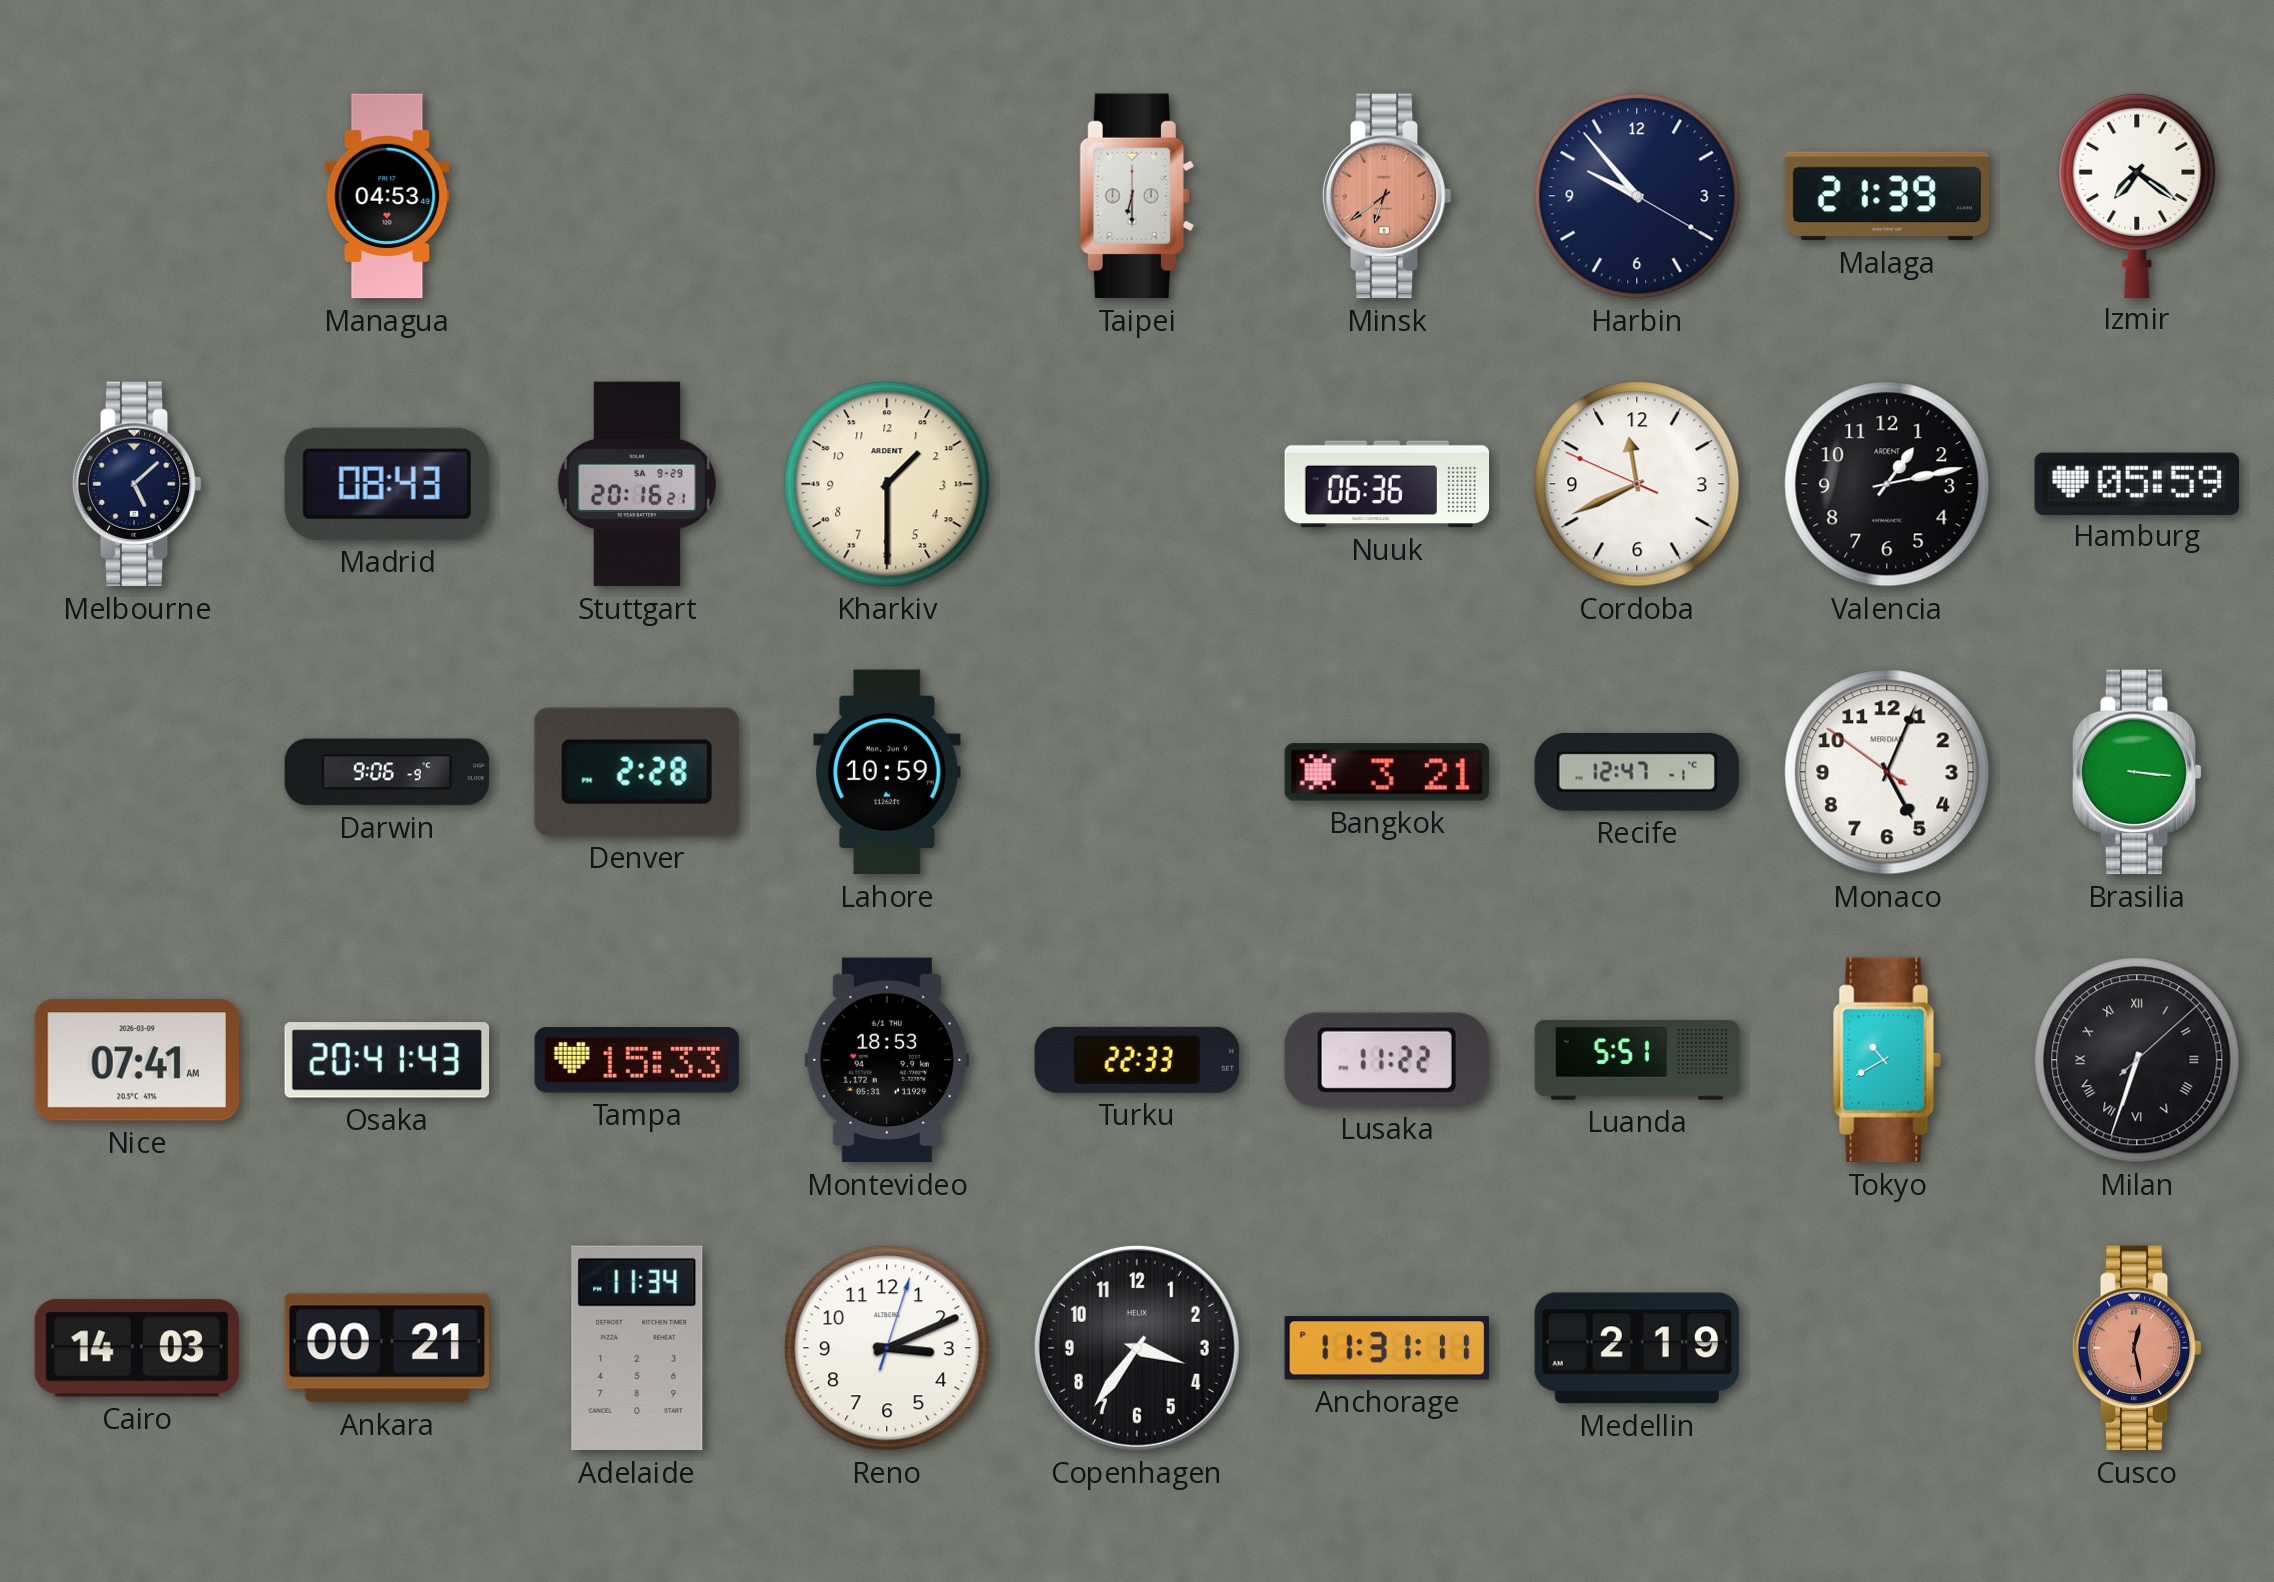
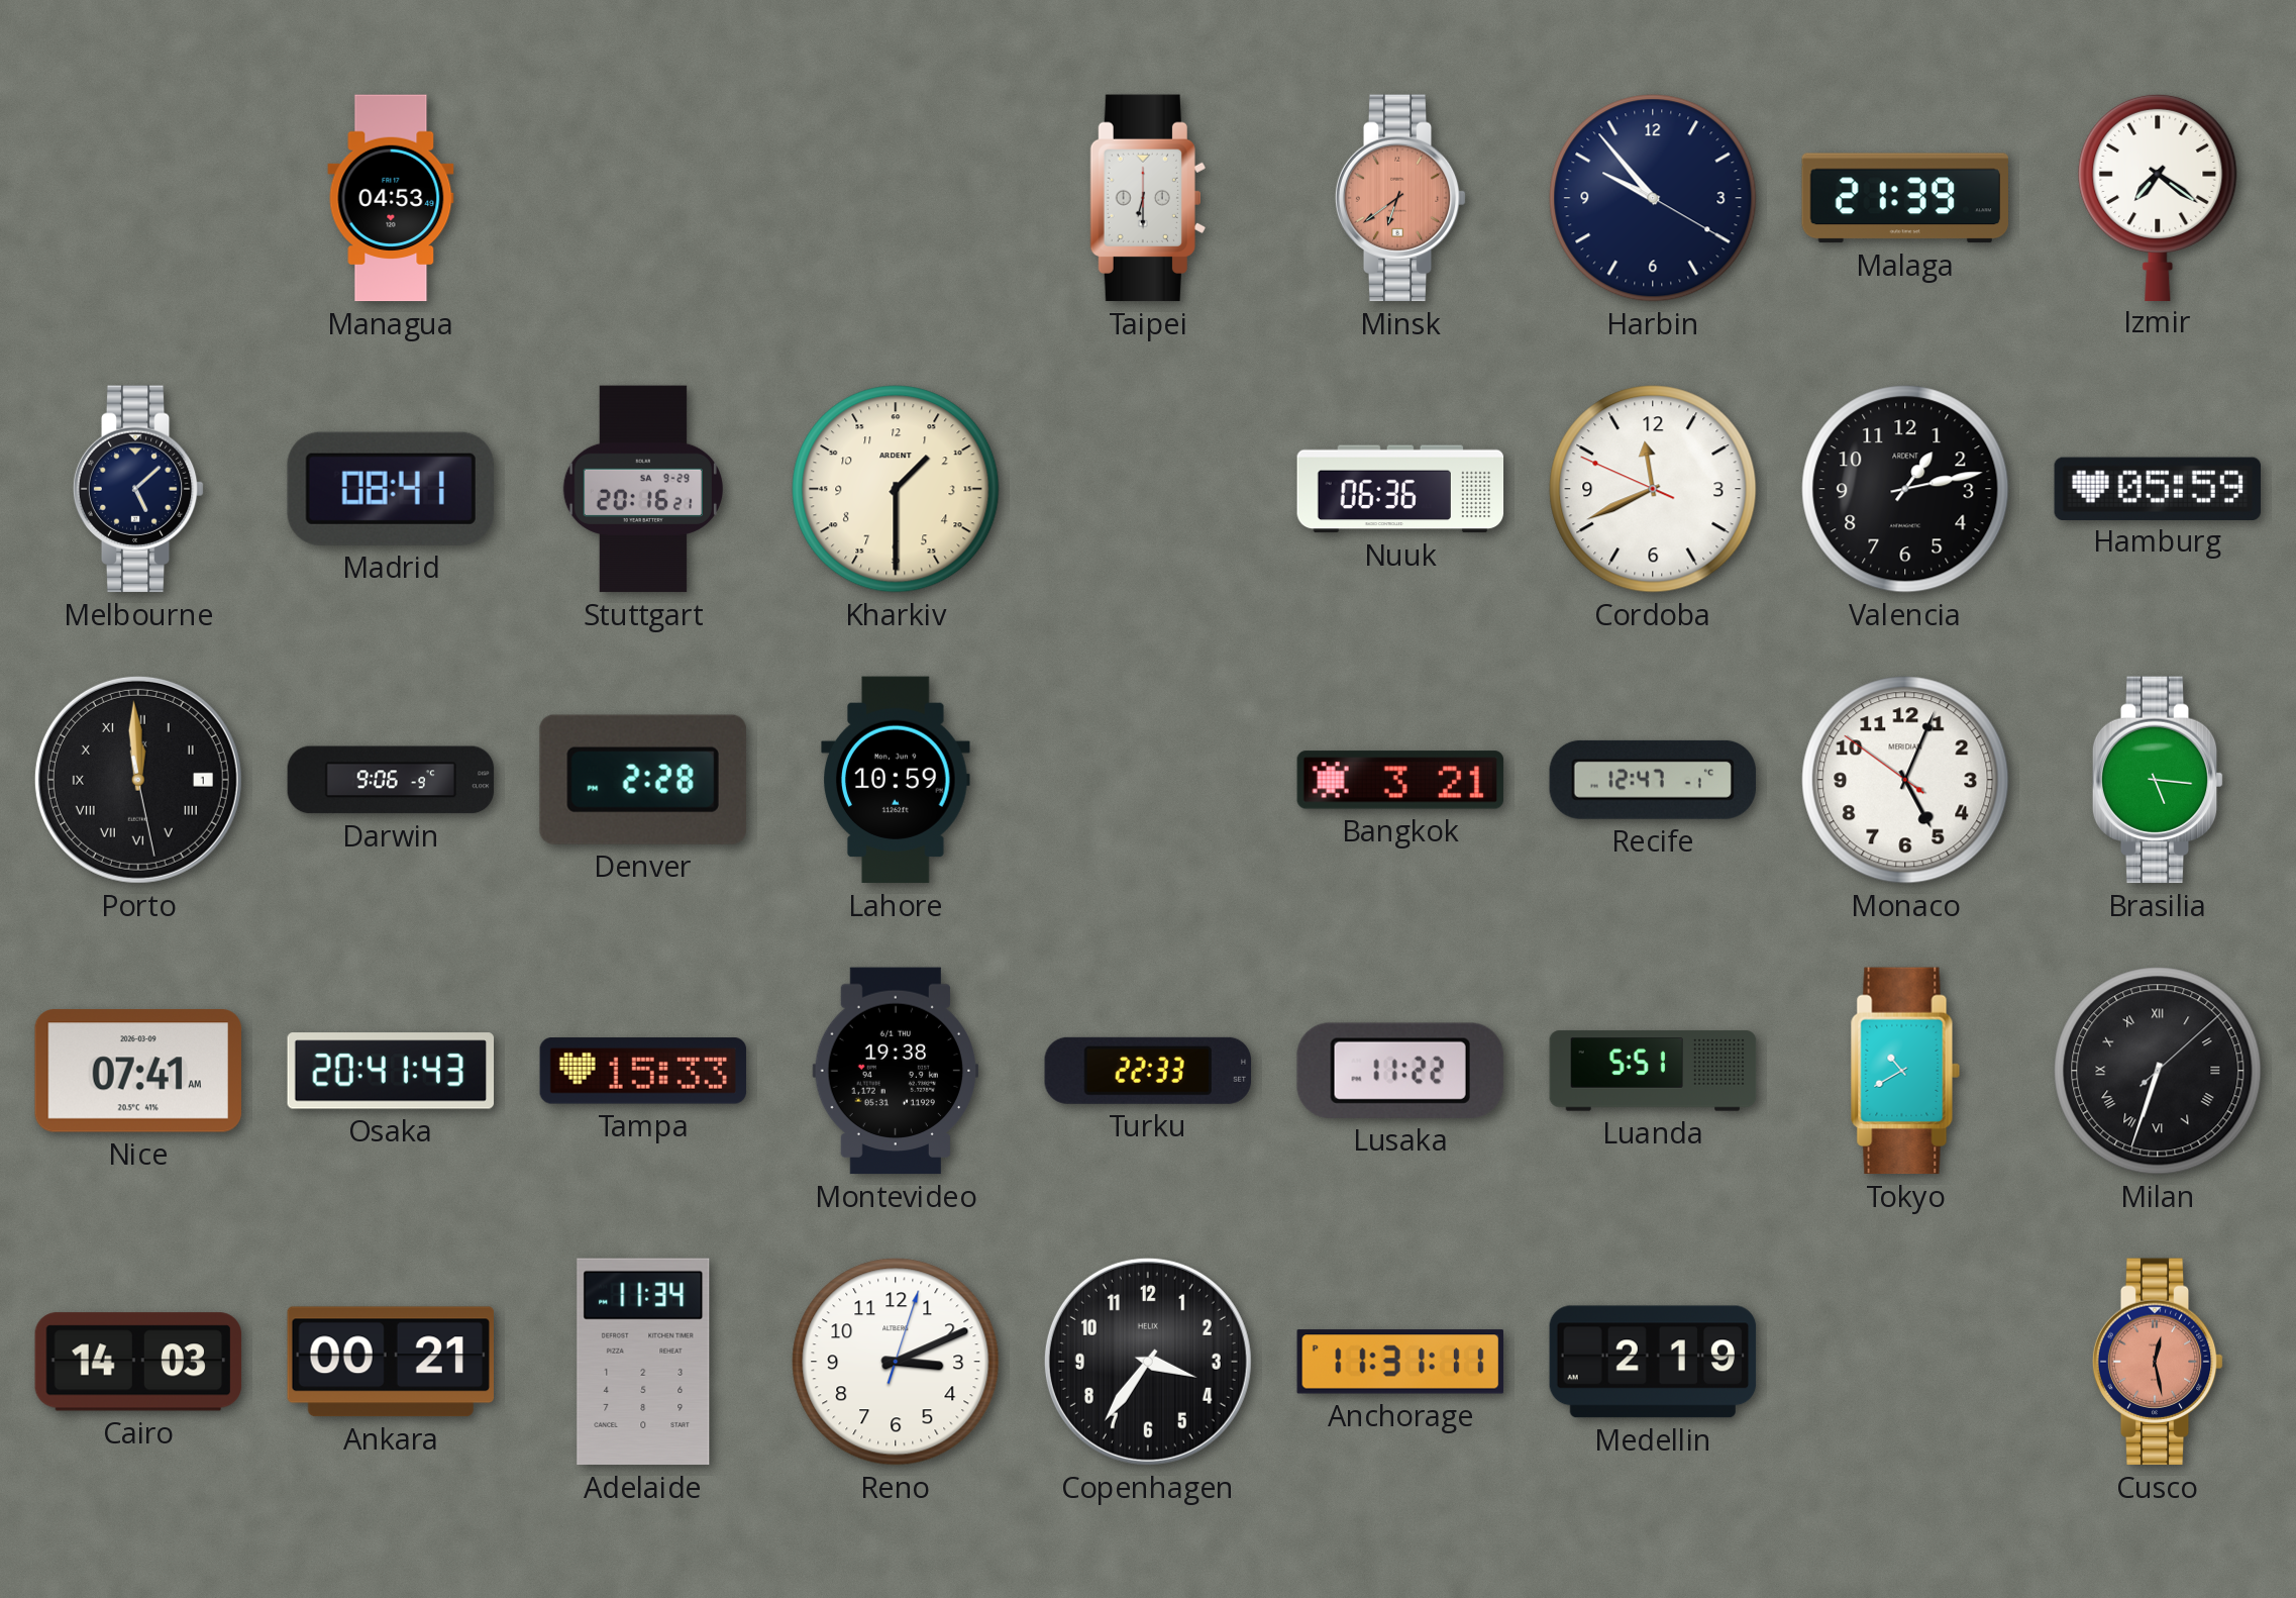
Madrid: 08:43 -> 08:41 (391, 489)
Porto: none -> 11:59 (138, 780)
Brasilia: 3:16 -> 5:16 (2158, 780)
Montevideo: 18:53 -> 19:38 (896, 1071)
